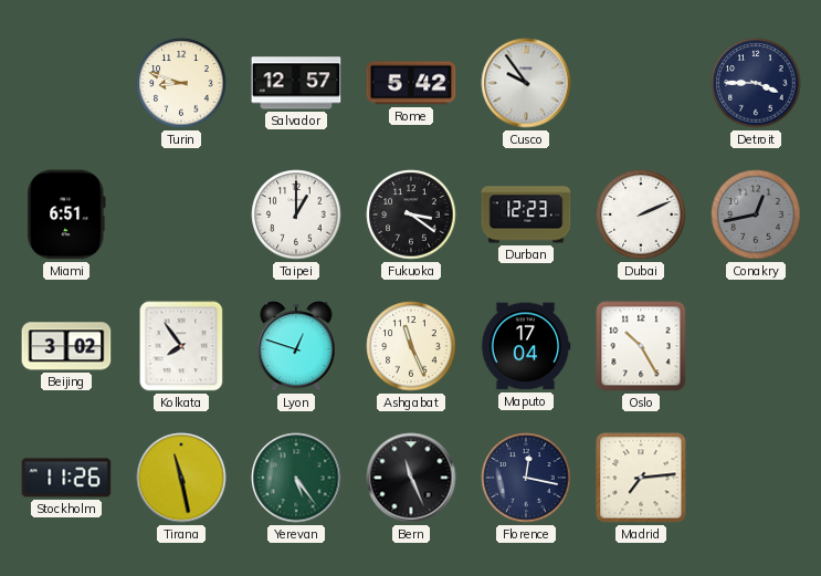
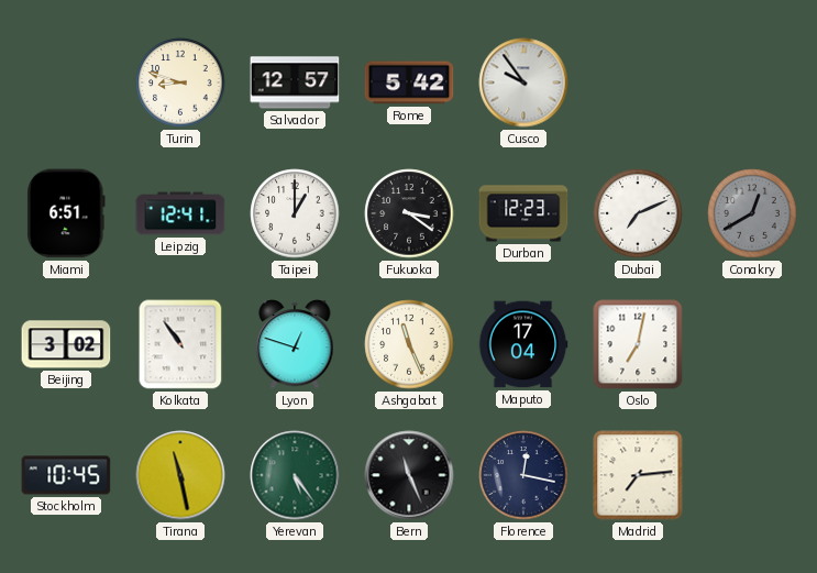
Detroit: 3:45 -> none (756, 83)
Leipzig: none -> 12:41 (180, 213)
Dubai: 2:11 -> 7:11 (638, 213)
Conakry: 12:43 -> 12:40 (752, 213)
Kolkata: 7:54 -> 10:54 (180, 344)
Oslo: 10:25 -> 7:02 (638, 344)
Stockholm: 11:26 -> 10:45 (66, 475)
